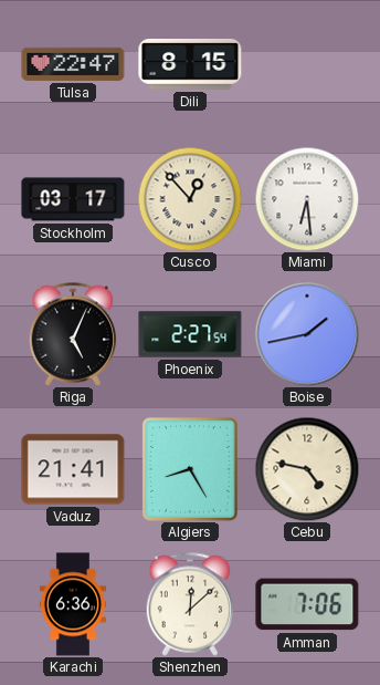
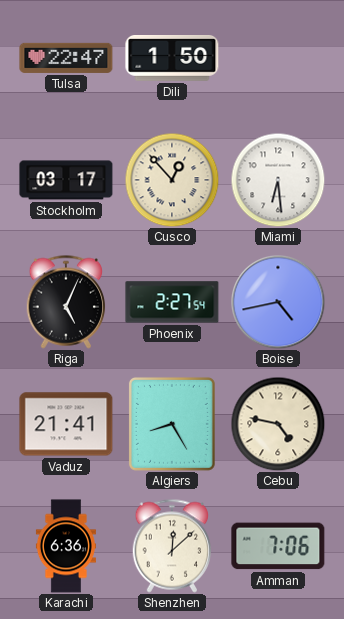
Dili: 8:15 -> 1:50 (172, 59)
Boise: 1:43 -> 4:43 (278, 302)
